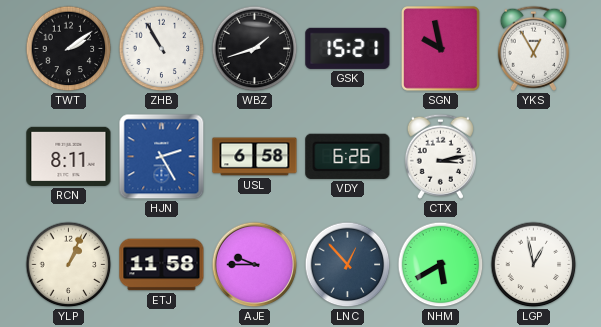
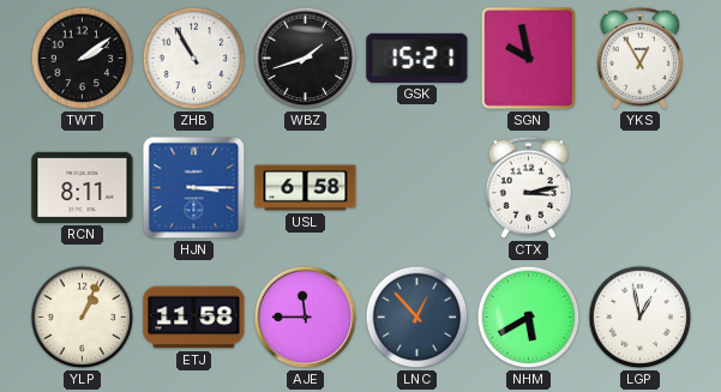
HJN: 2:25 -> 3:15 (194, 188)
VDY: 6:26 -> none (348, 156)
AJE: 9:45 -> 11:45 (306, 318)
